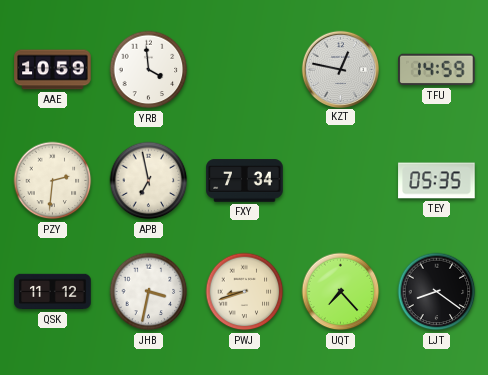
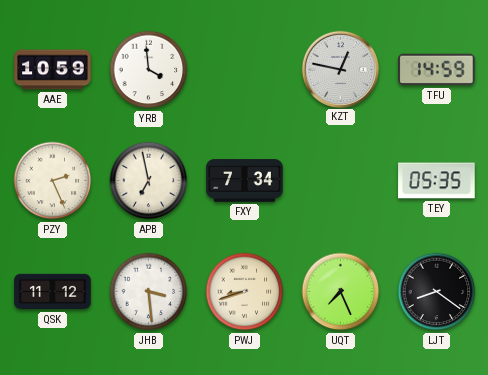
PZY: 2:31 -> 2:26 (53, 181)
JHB: 3:32 -> 3:29 (149, 292)
UQT: 7:23 -> 7:26 (341, 292)
